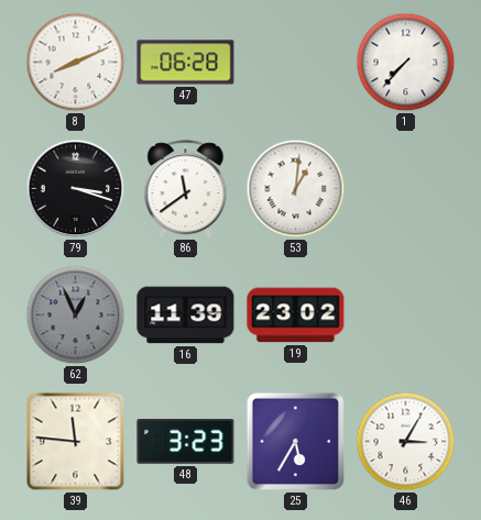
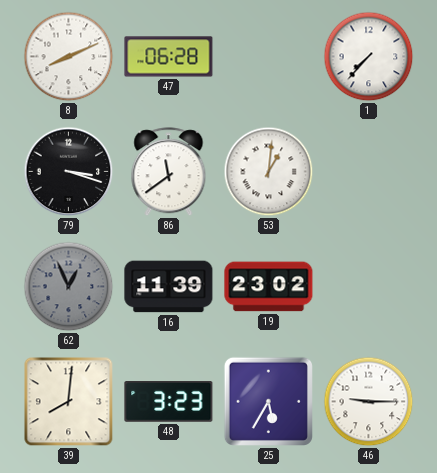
39: 11:46 -> 8:01 (69, 402)
46: 3:05 -> 9:15 (369, 402)
